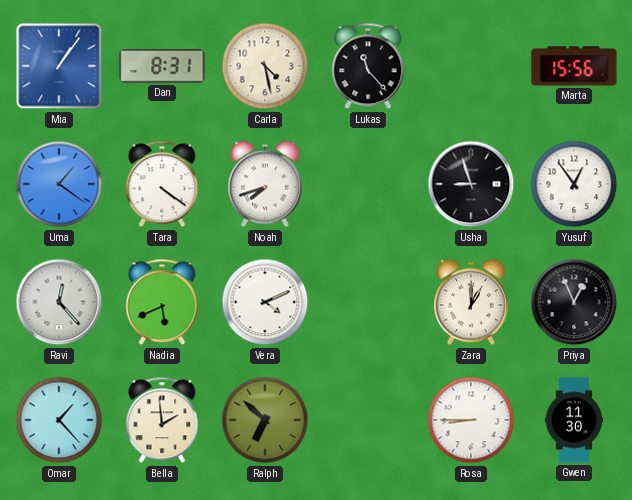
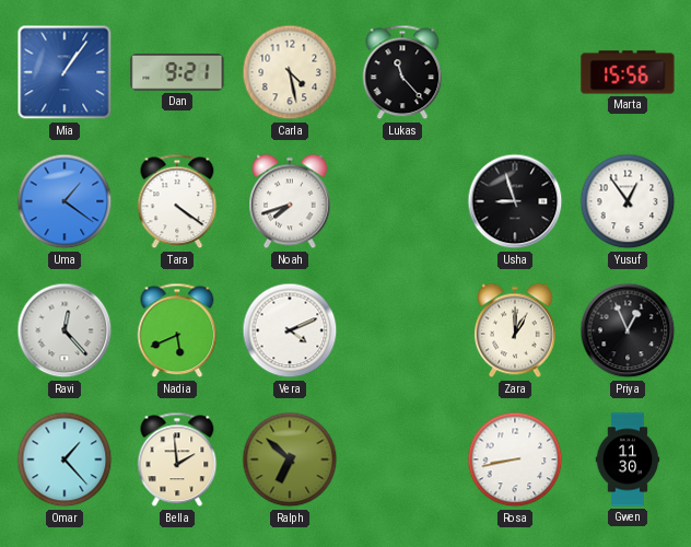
Dan: 8:31 -> 9:21 (177, 73)
Rosa: 8:45 -> 8:43 (515, 459)
